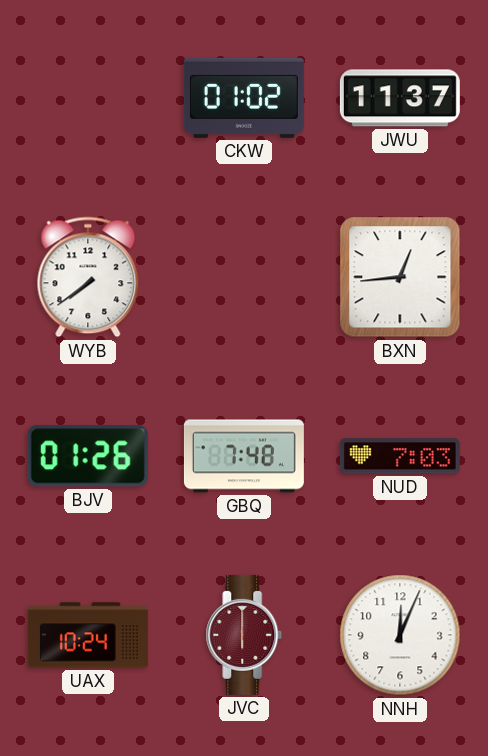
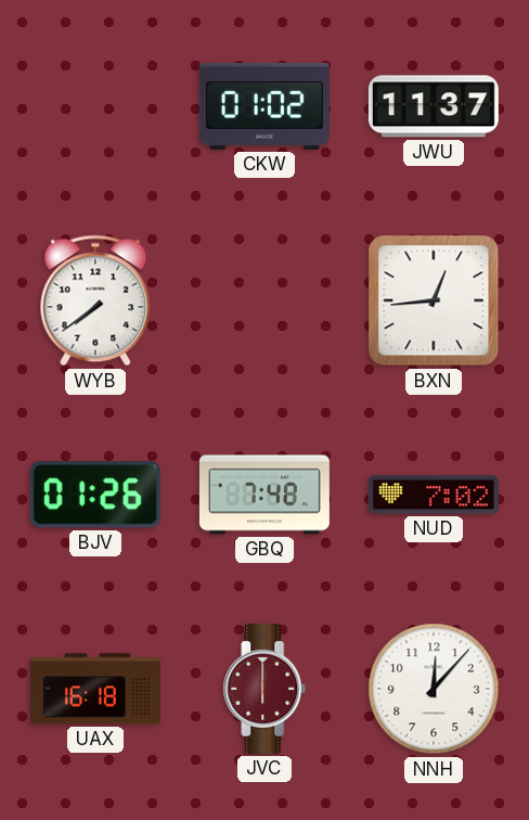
NUD: 7:03 -> 7:02 (434, 495)
UAX: 10:24 -> 16:18 (95, 689)
NNH: 12:04 -> 12:07 (434, 689)
